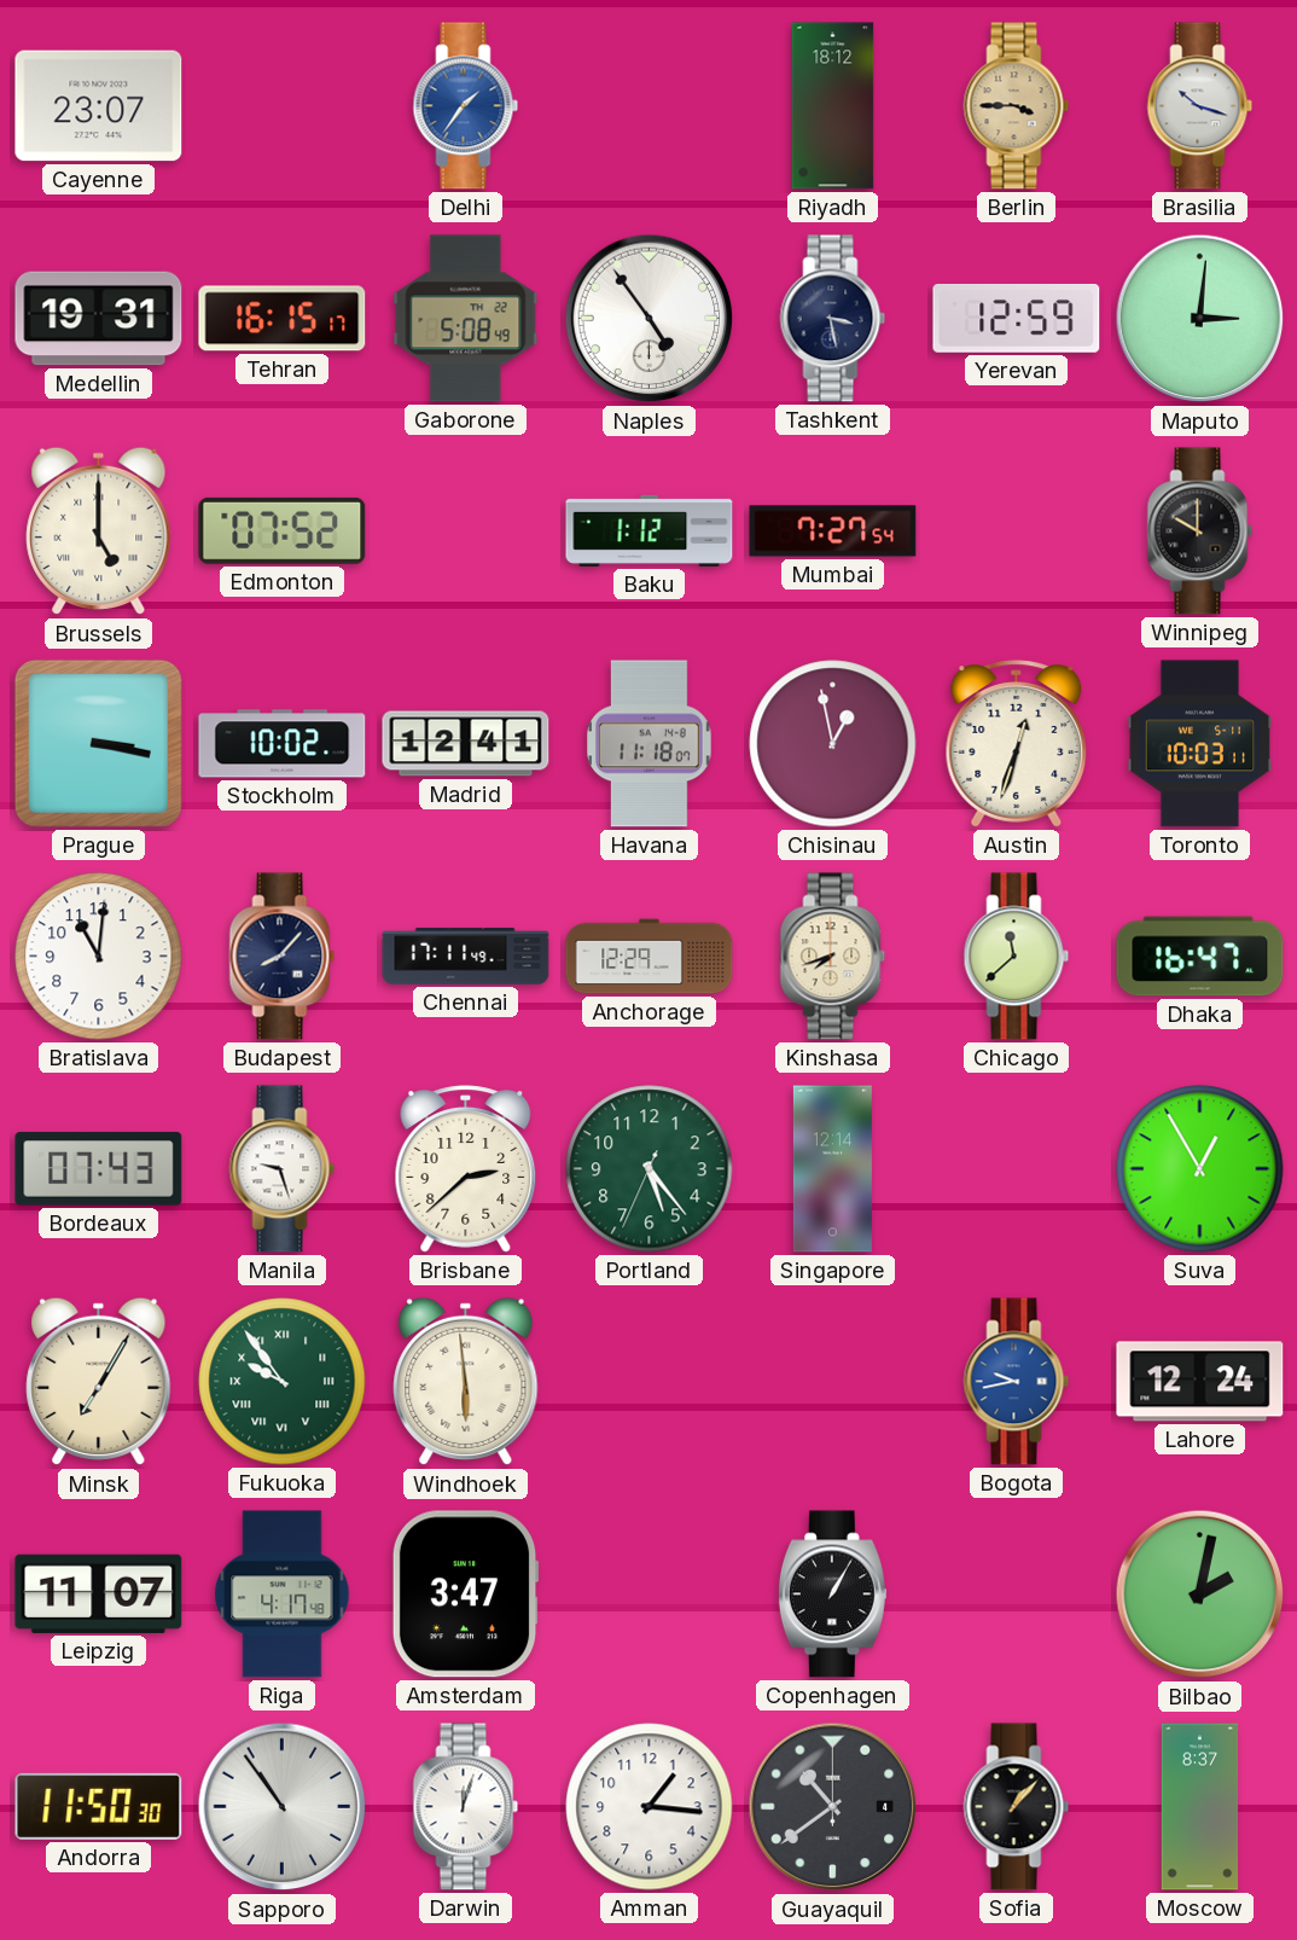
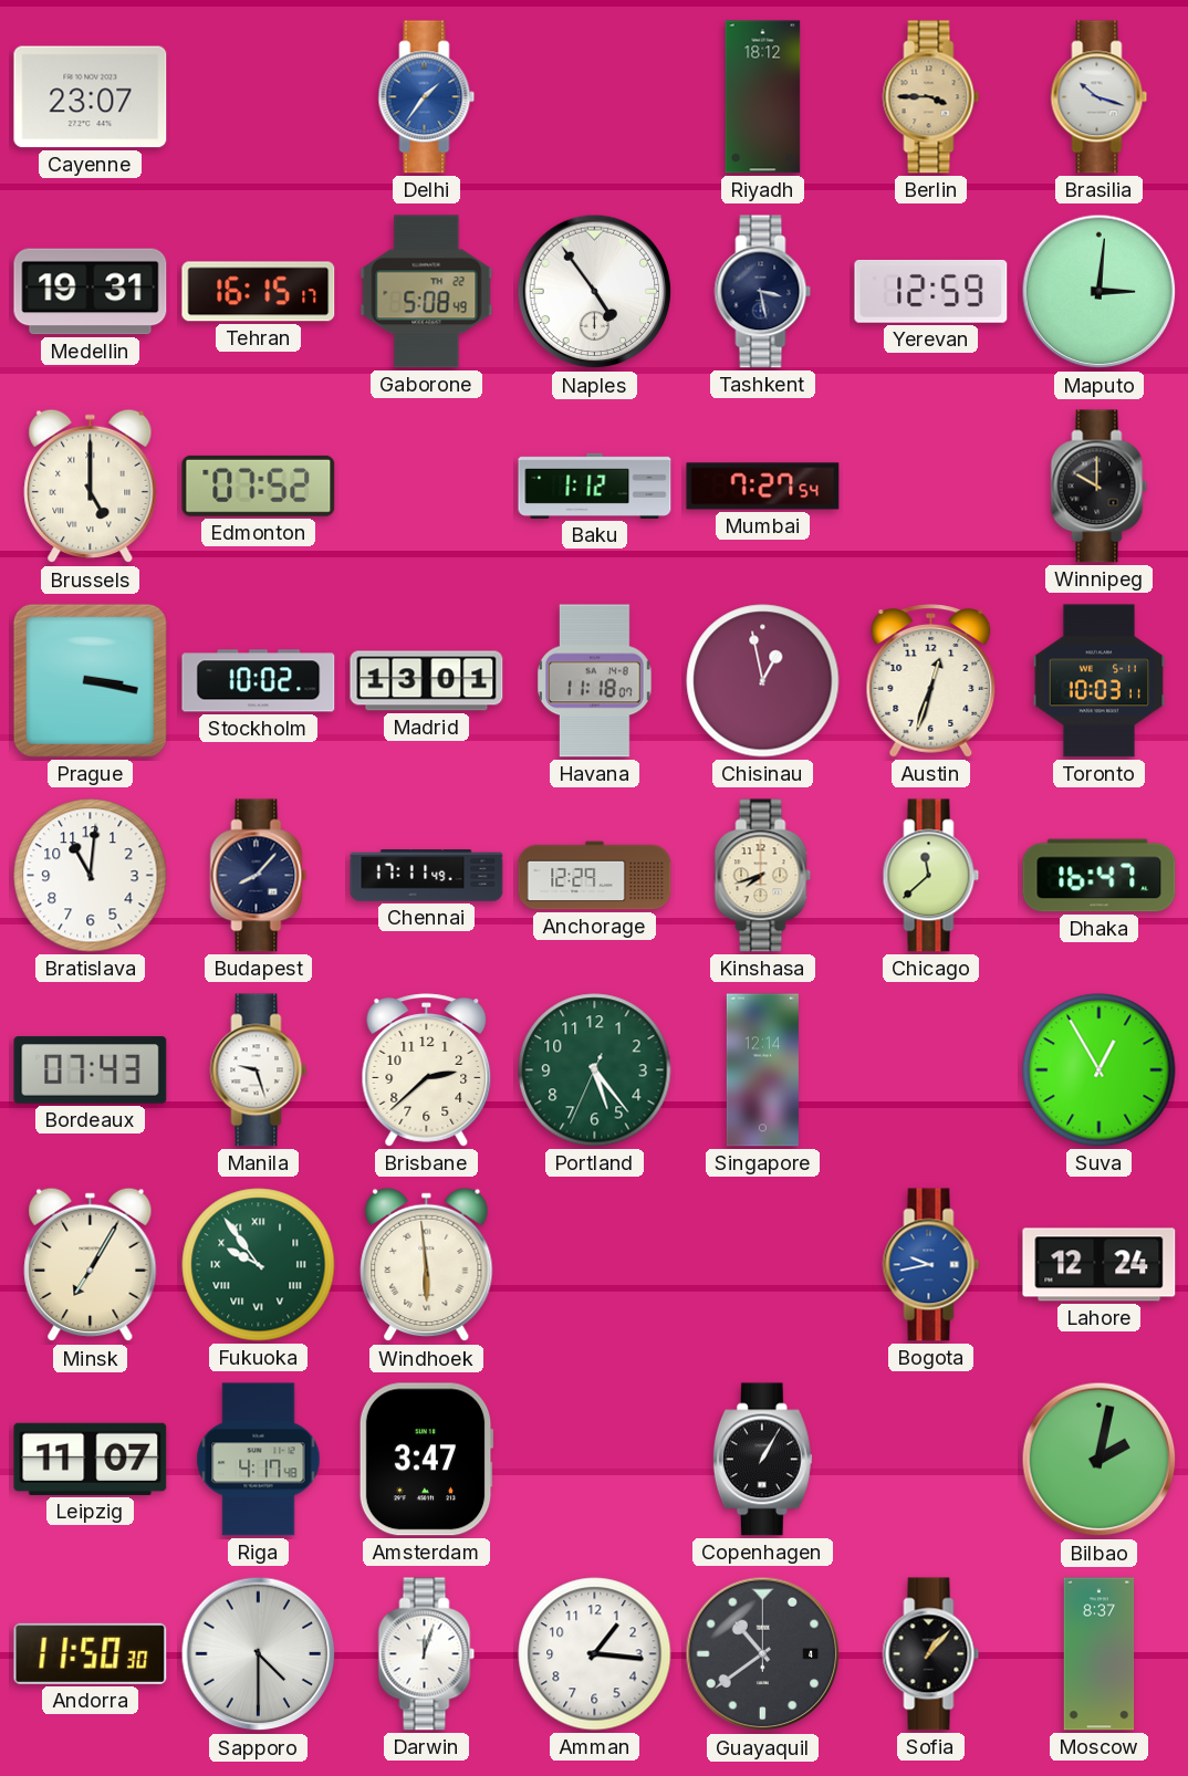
Madrid: 12:41 -> 13:01 (427, 681)
Sapporo: 10:54 -> 4:30 (259, 1654)
